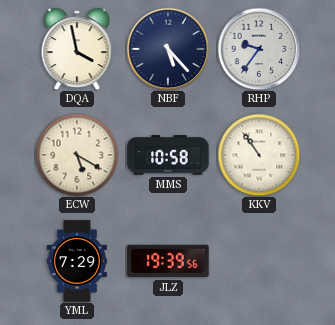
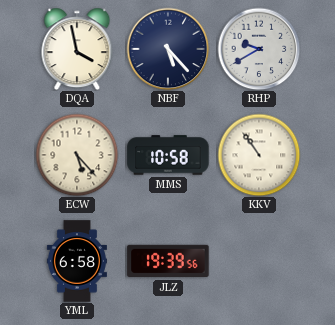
RHP: 9:36 -> 9:40 (259, 49)
ECW: 5:20 -> 5:23 (77, 155)
YML: 7:29 -> 6:58 (77, 261)
